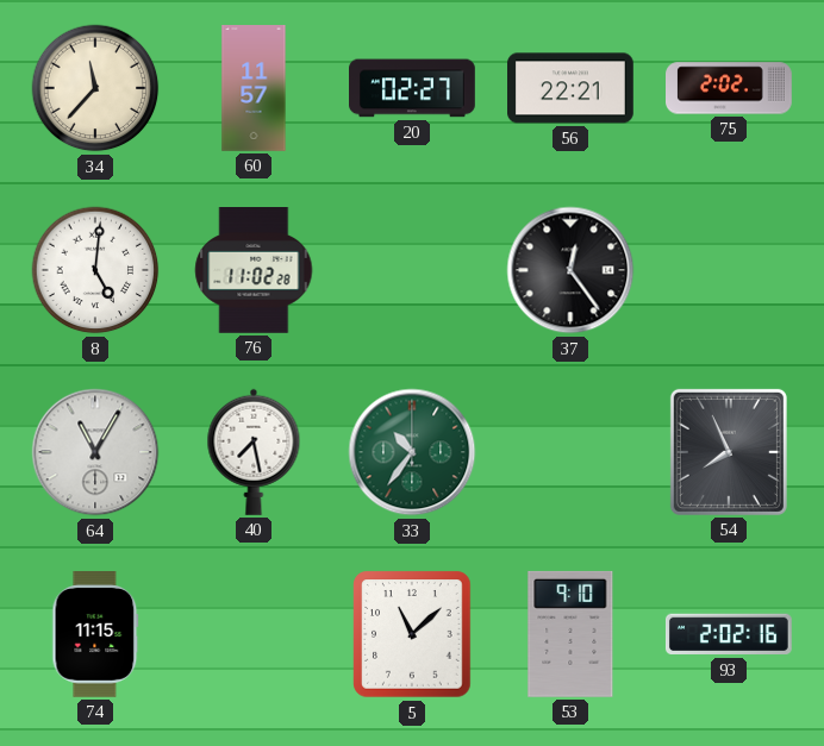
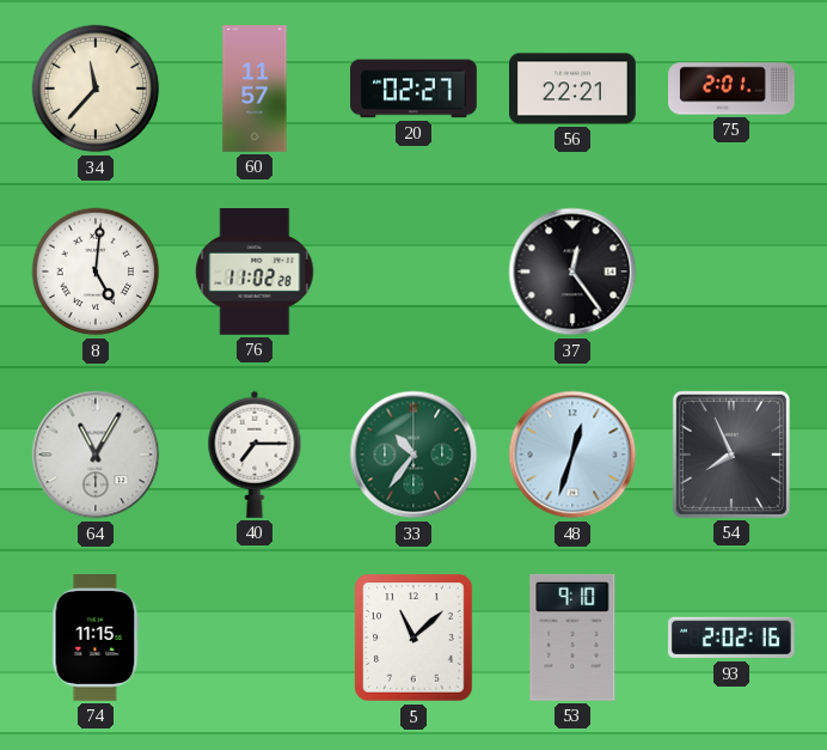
75: 2:02 -> 2:01 (733, 89)
40: 7:28 -> 7:15 (255, 455)
48: none -> 12:33 (572, 455)
